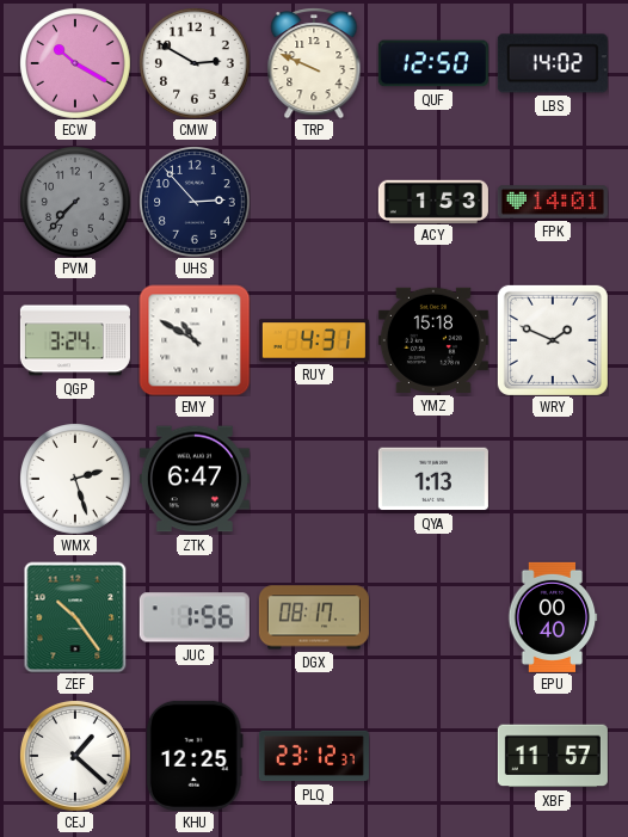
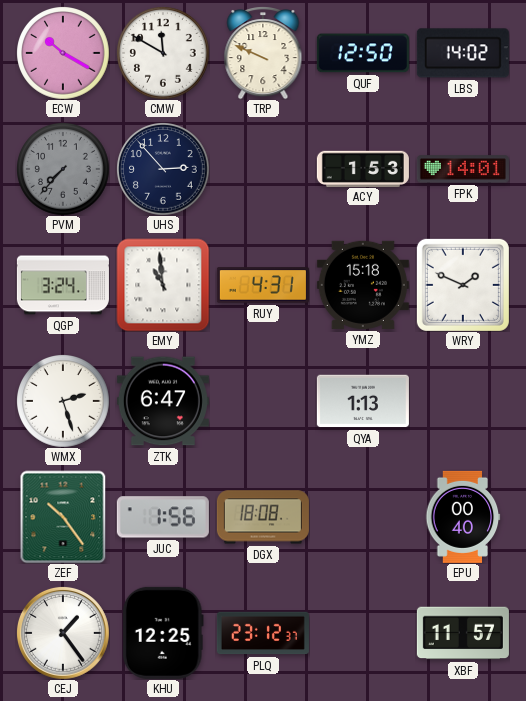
CMW: 2:50 -> 11:50 (163, 53)
EMY: 10:50 -> 10:59 (163, 285)
DGX: 08:17 -> 18:08 (263, 517)
CEJ: 1:22 -> 1:24 (63, 633)
